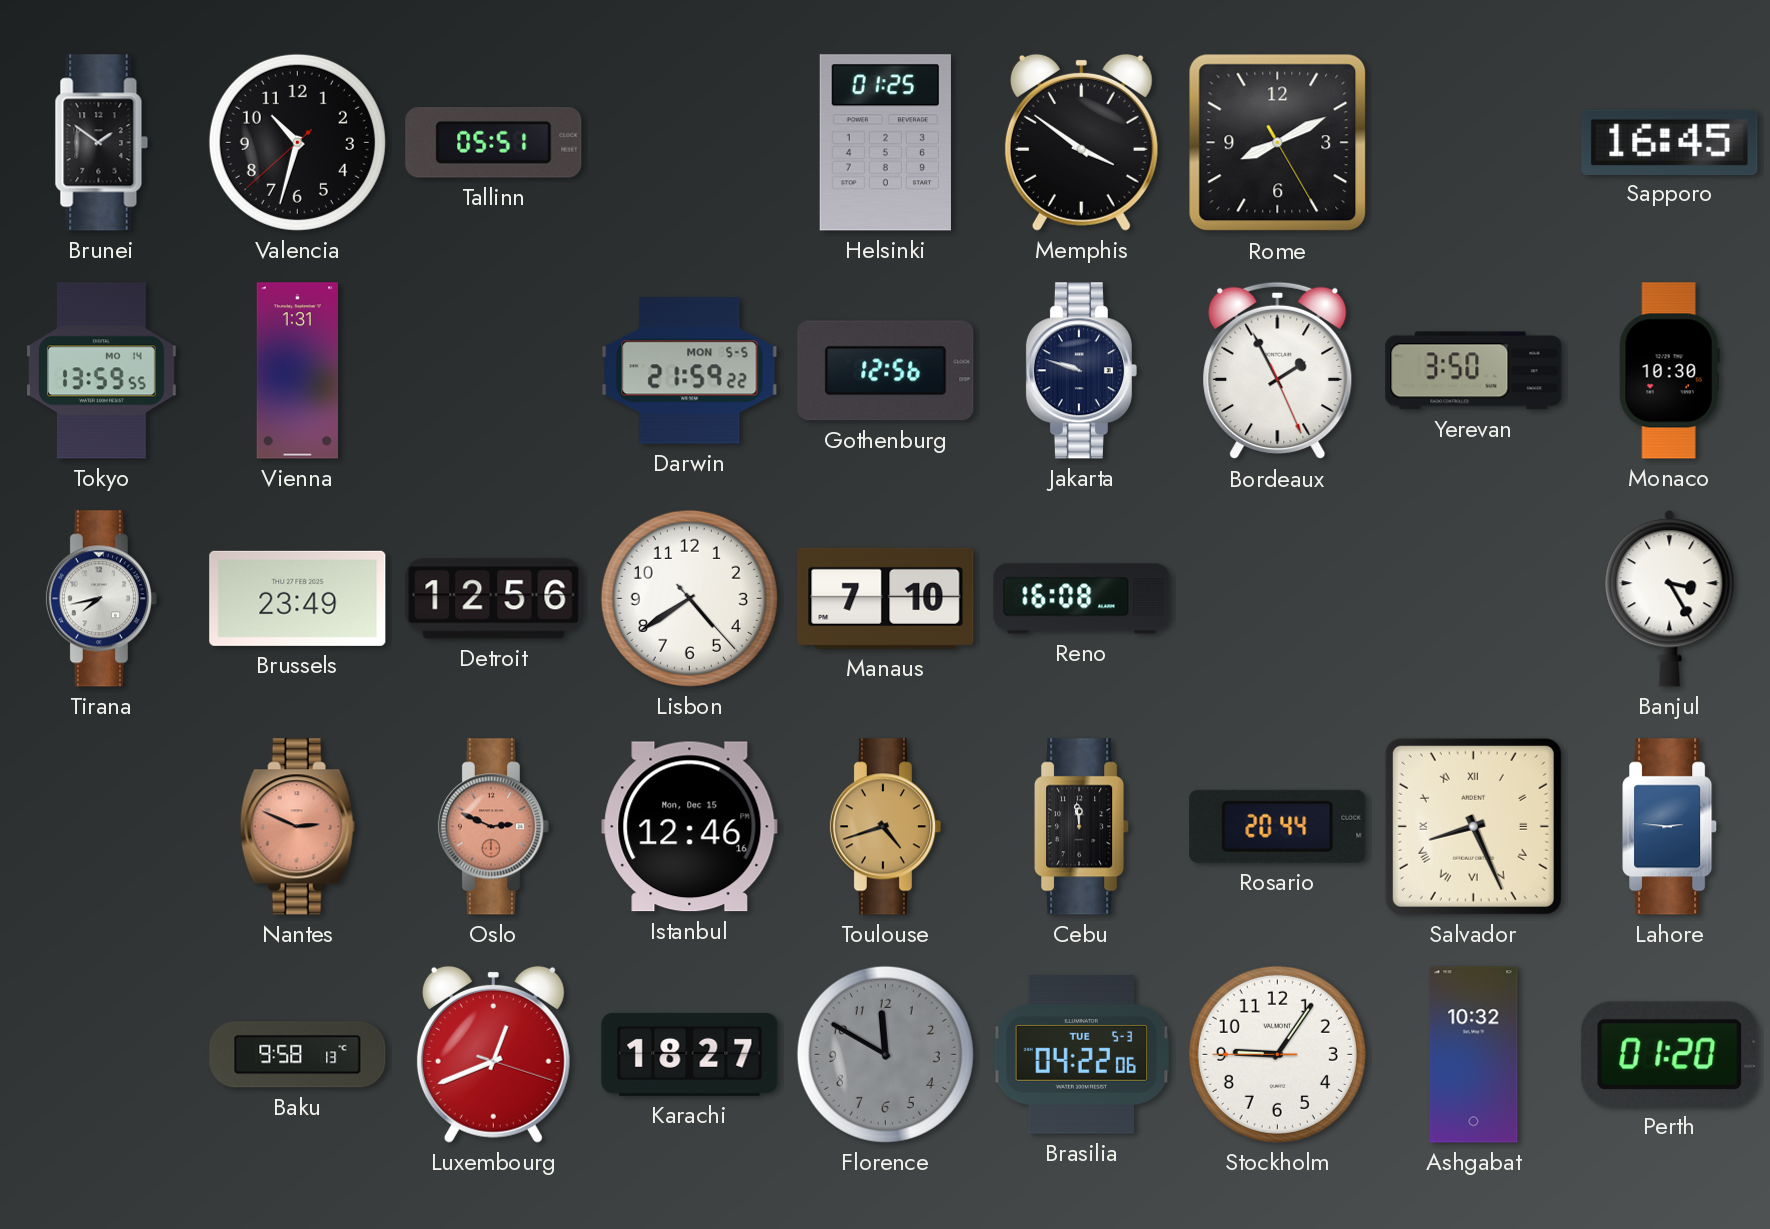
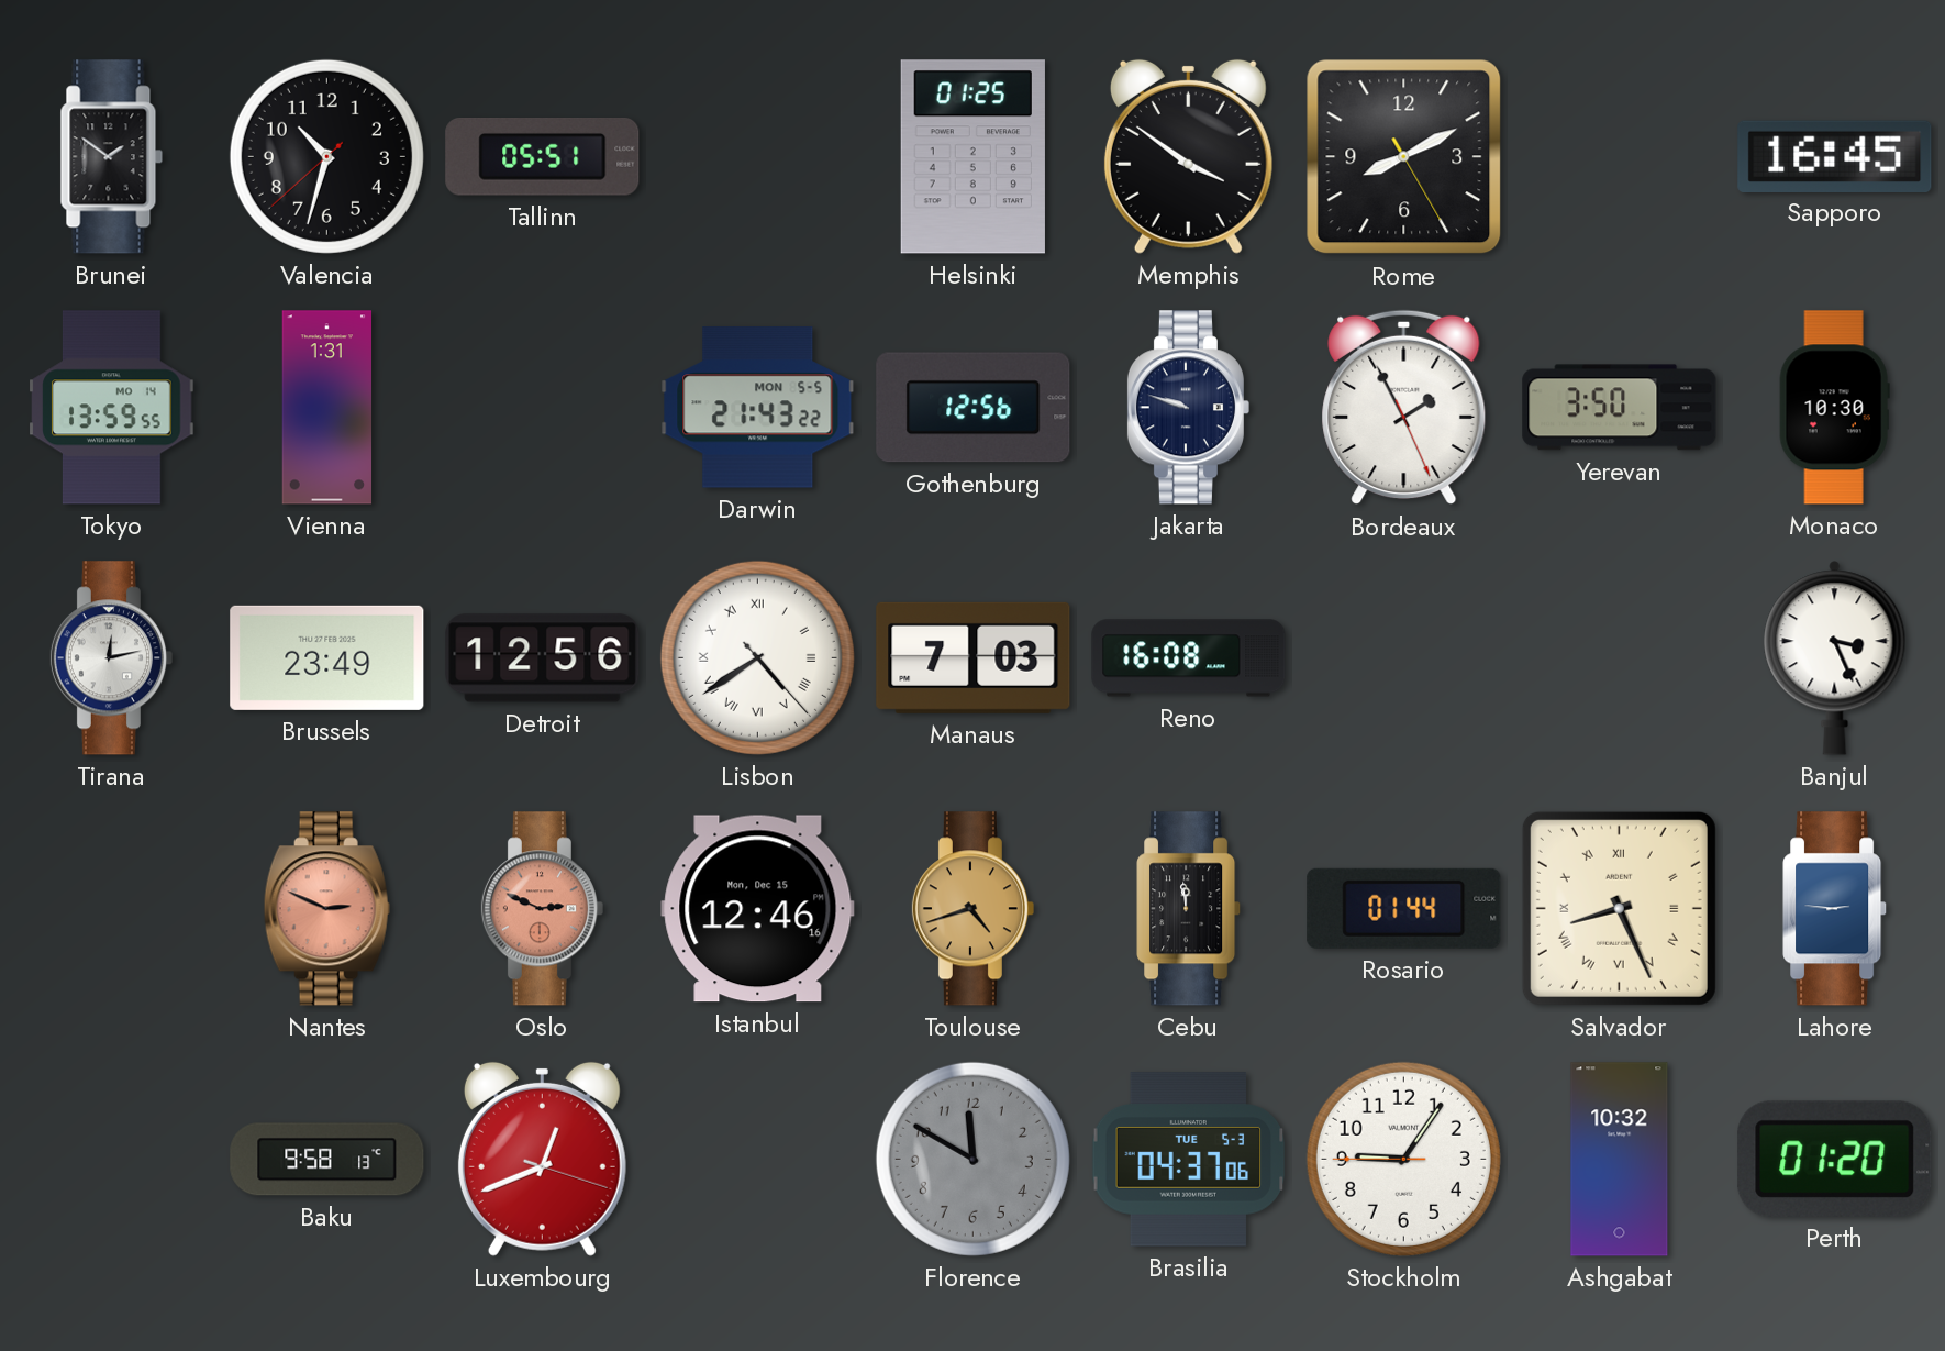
Darwin: 21:59 -> 21:43 (758, 408)
Tirana: 7:43 -> 12:13 (111, 658)
Lisbon numerals: Arabic -> Roman (757, 657)
Manaus: 7:10 -> 7:03 (974, 657)
Banjul: 3:25 -> 3:26 (1835, 658)
Rosario: 20:44 -> 01:44 (1404, 908)
Karachi: 18:27 -> none (690, 1054)
Brasilia: 04:22 -> 04:37 (1189, 1160)
